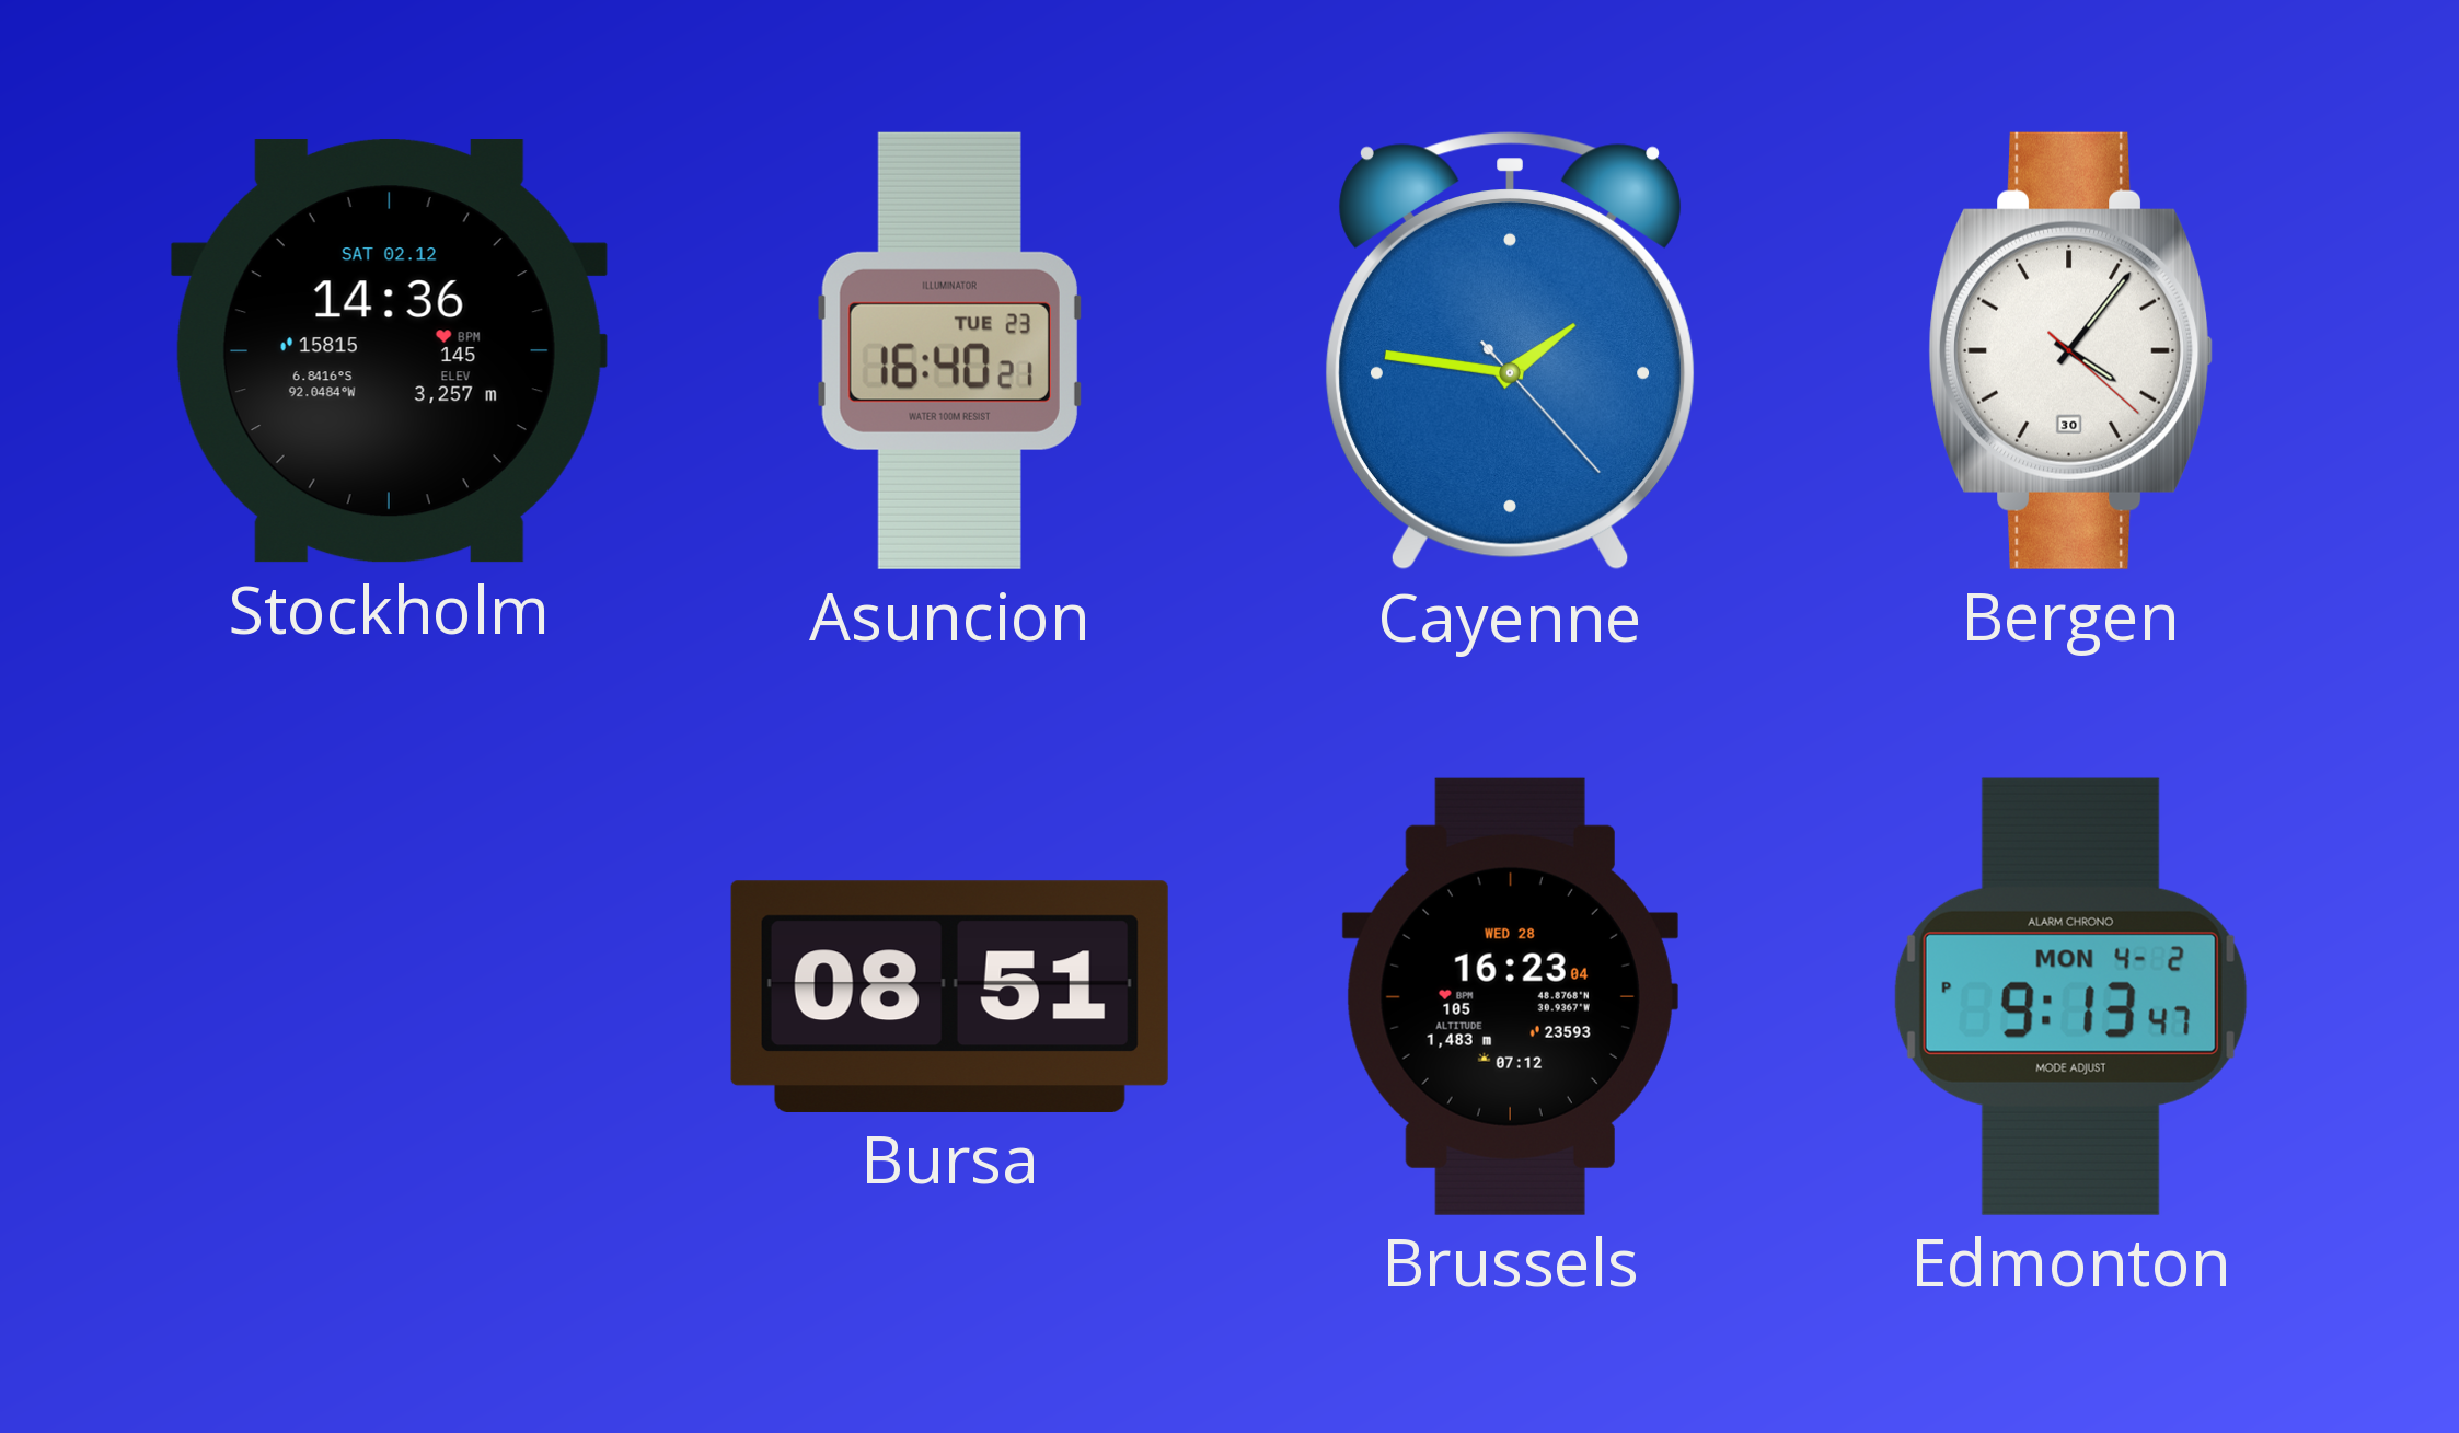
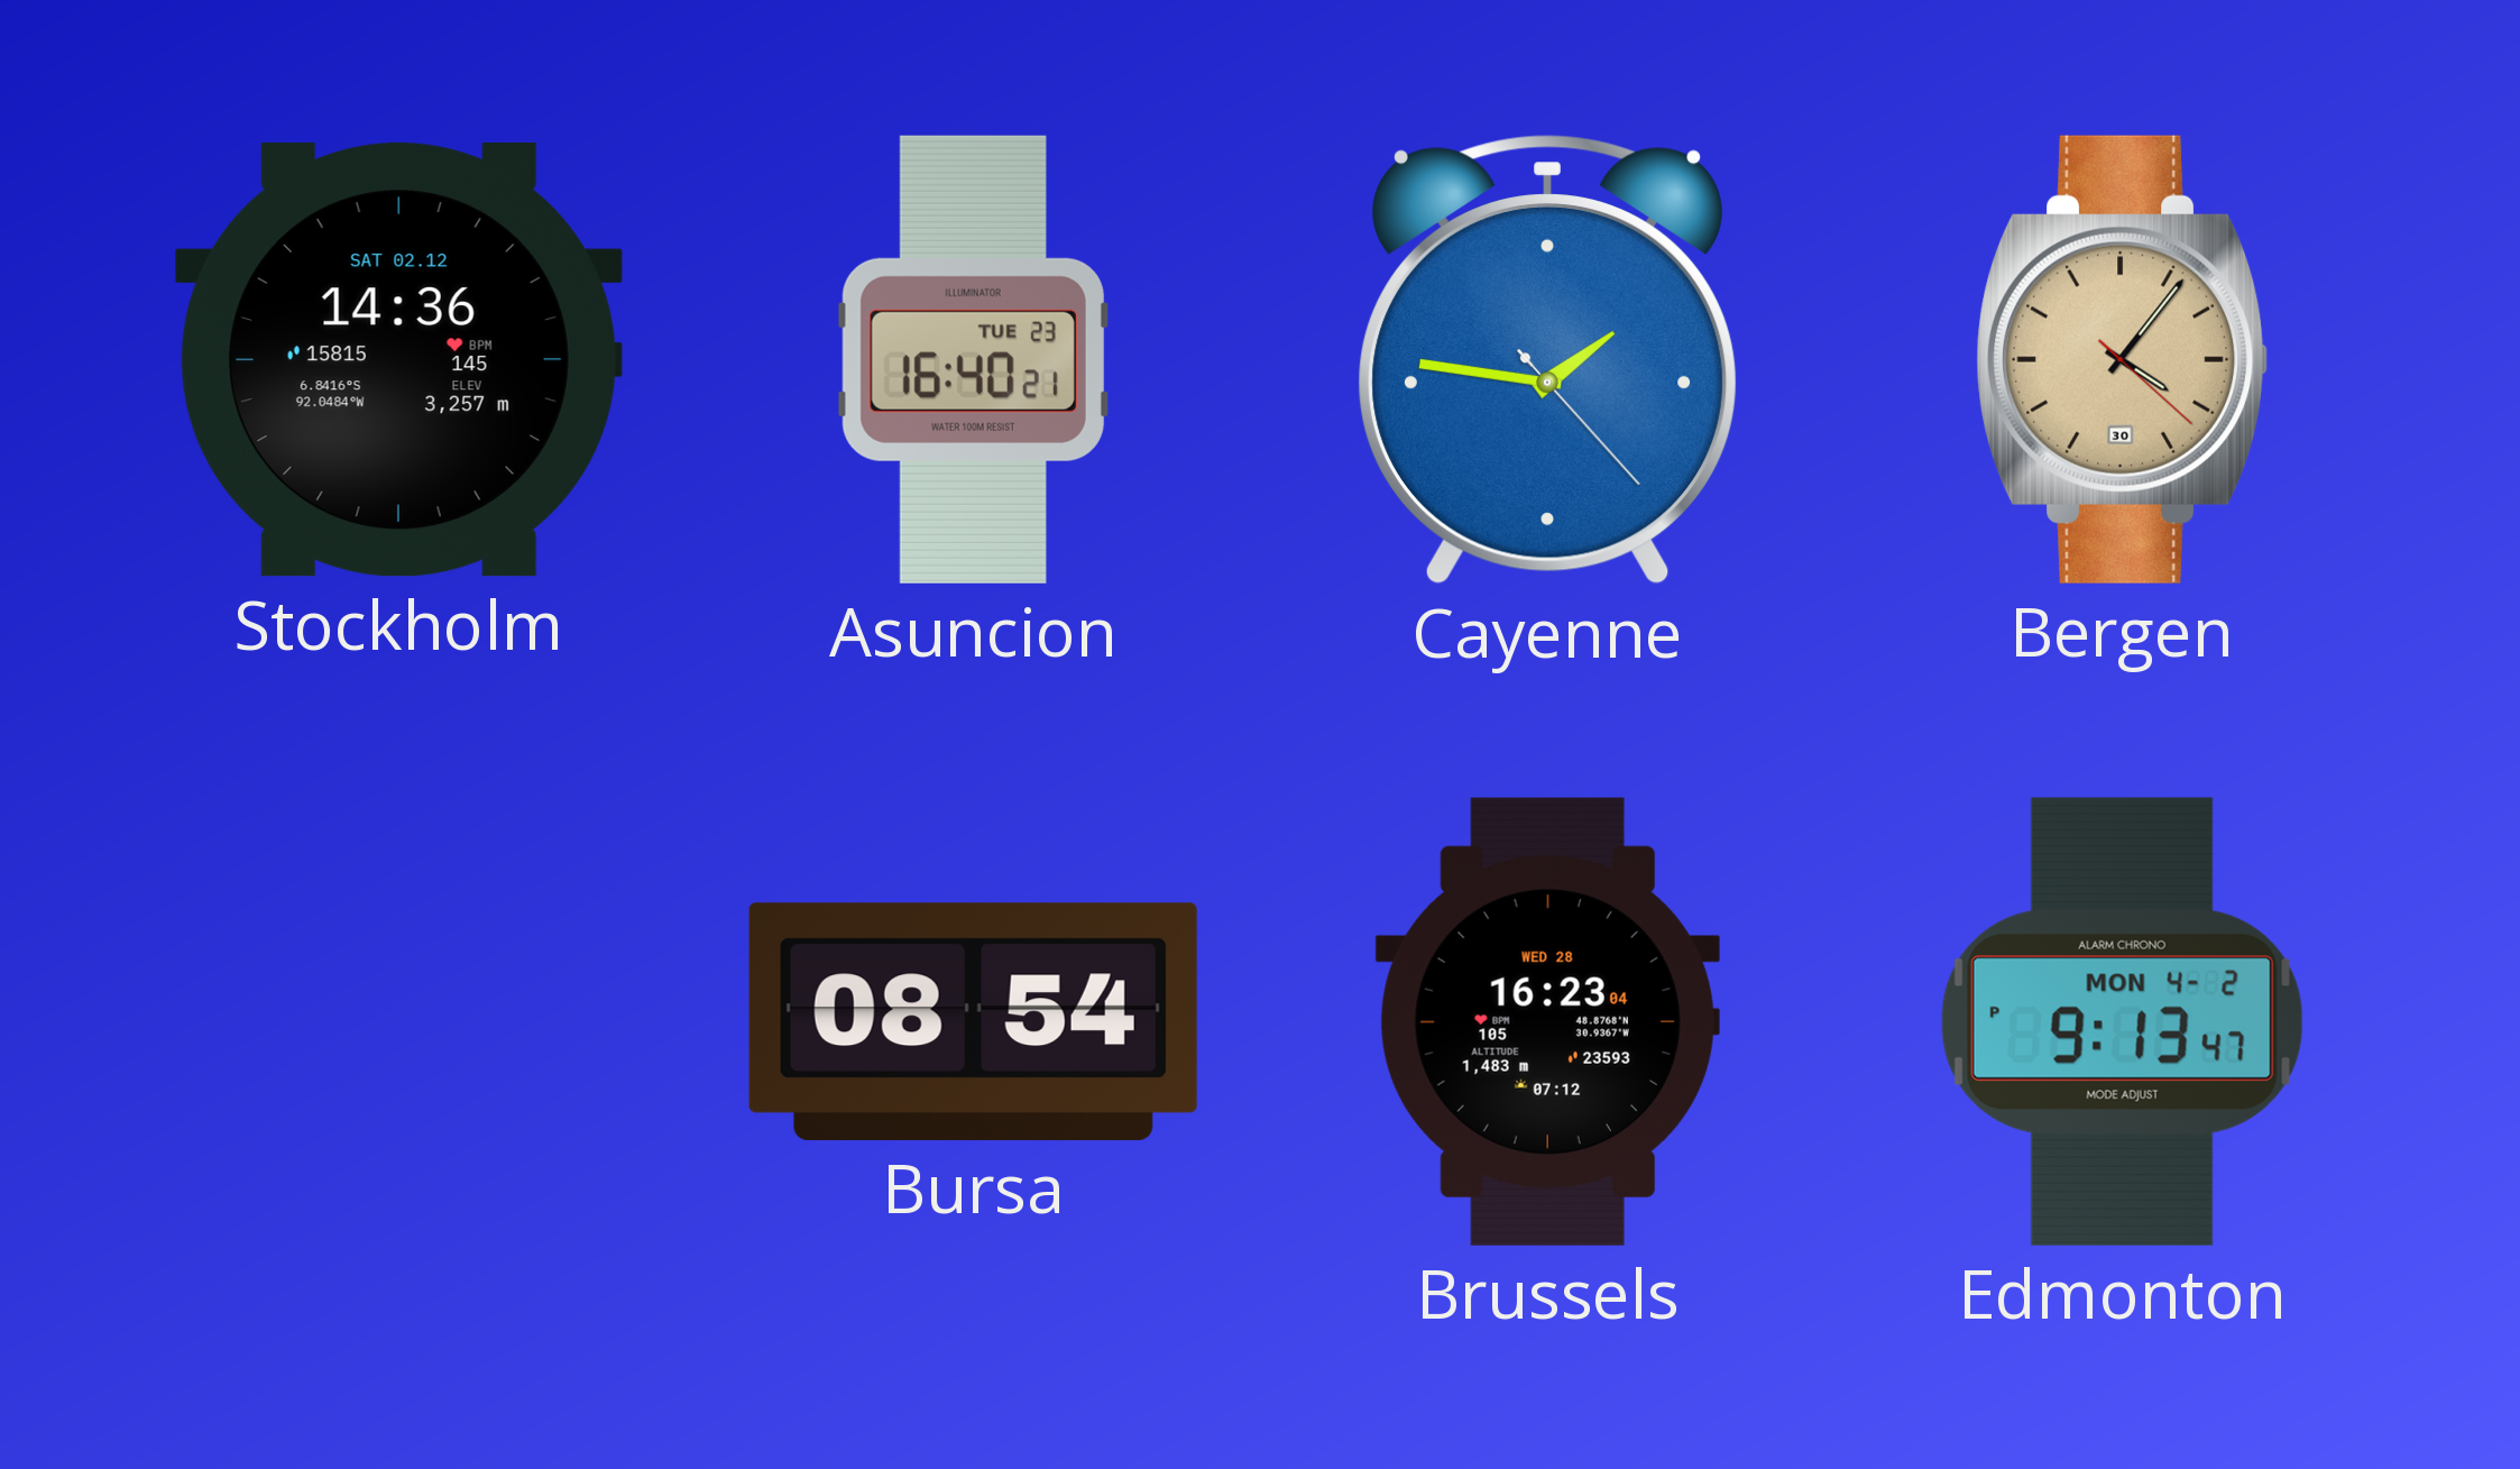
Bergen dial: white -> champagne (2123, 359)
Bursa: 08:51 -> 08:54 (973, 1021)
